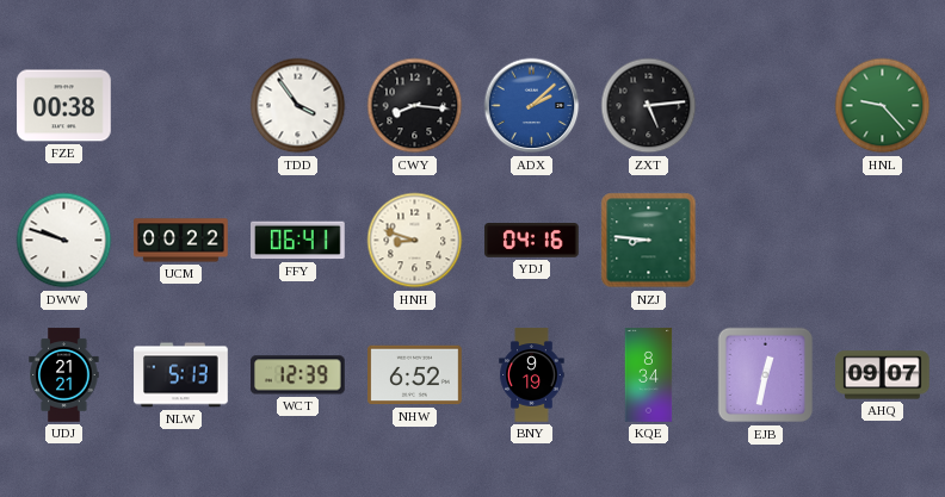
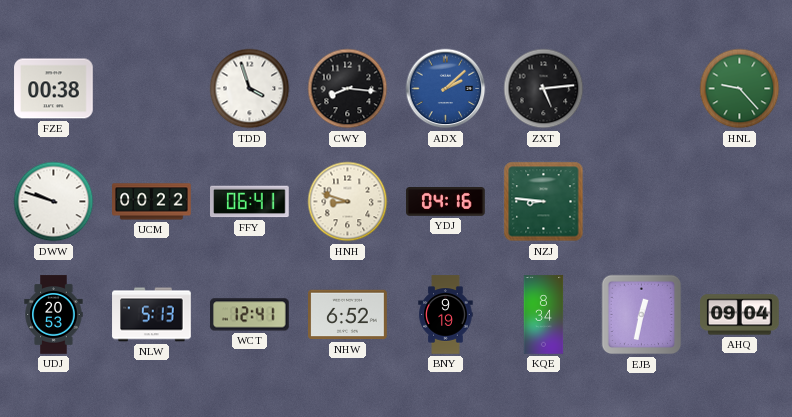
TDD: 3:54 -> 3:57 (250, 89)
UDJ: 21:21 -> 20:53 (54, 315)
WCT: 12:39 -> 12:41 (250, 315)
AHQ: 09:07 -> 09:04 (740, 315)
